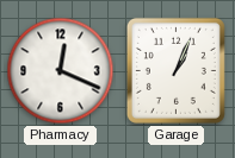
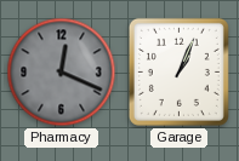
Pharmacy dial: white -> grey (62, 73)
